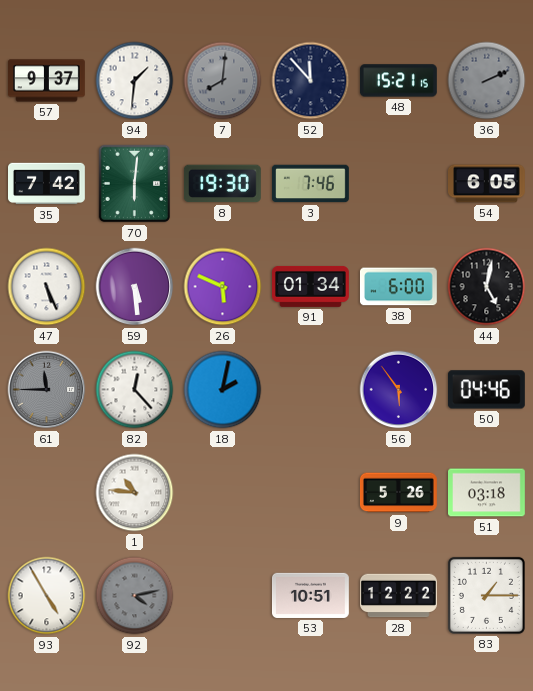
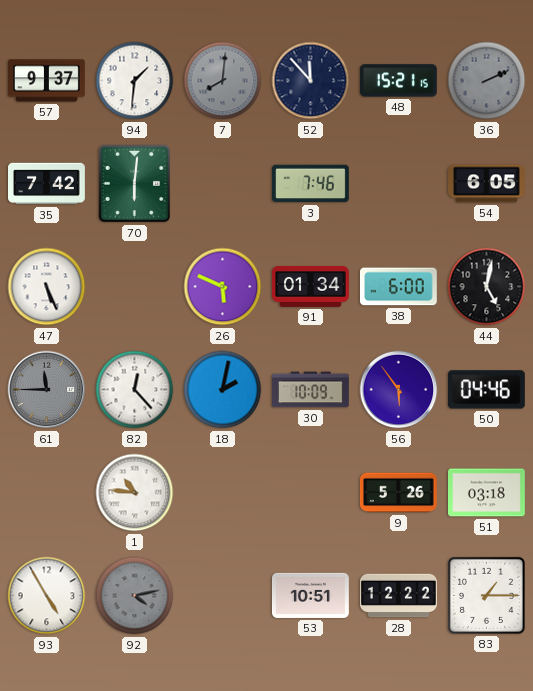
8: 19:30 -> none (222, 184)
59: 5:29 -> none (135, 287)
30: none -> 10:09 (310, 390)
